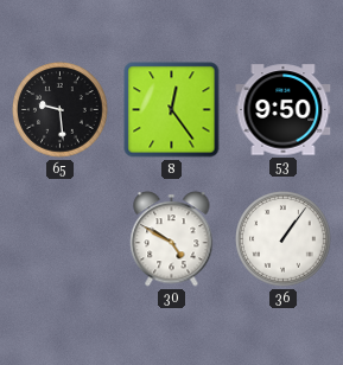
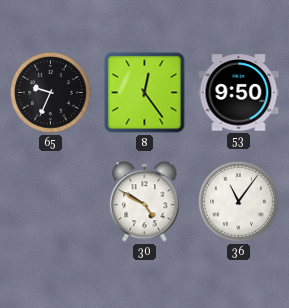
65: 9:29 -> 9:34 (51, 93)
36: 1:06 -> 11:06 (239, 202)
